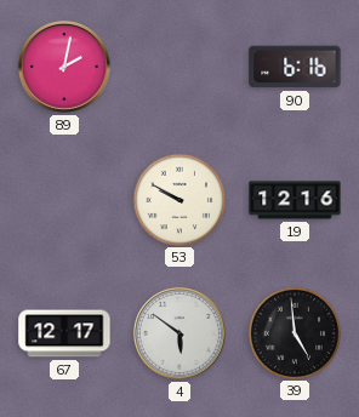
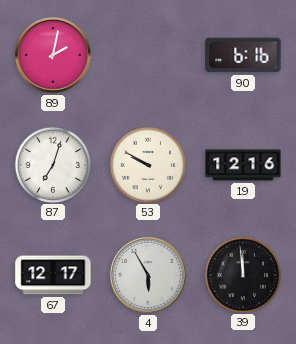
87: none -> 7:03 (52, 164)
4: 5:51 -> 5:55 (148, 275)
39: 4:59 -> 11:59 (242, 274)
